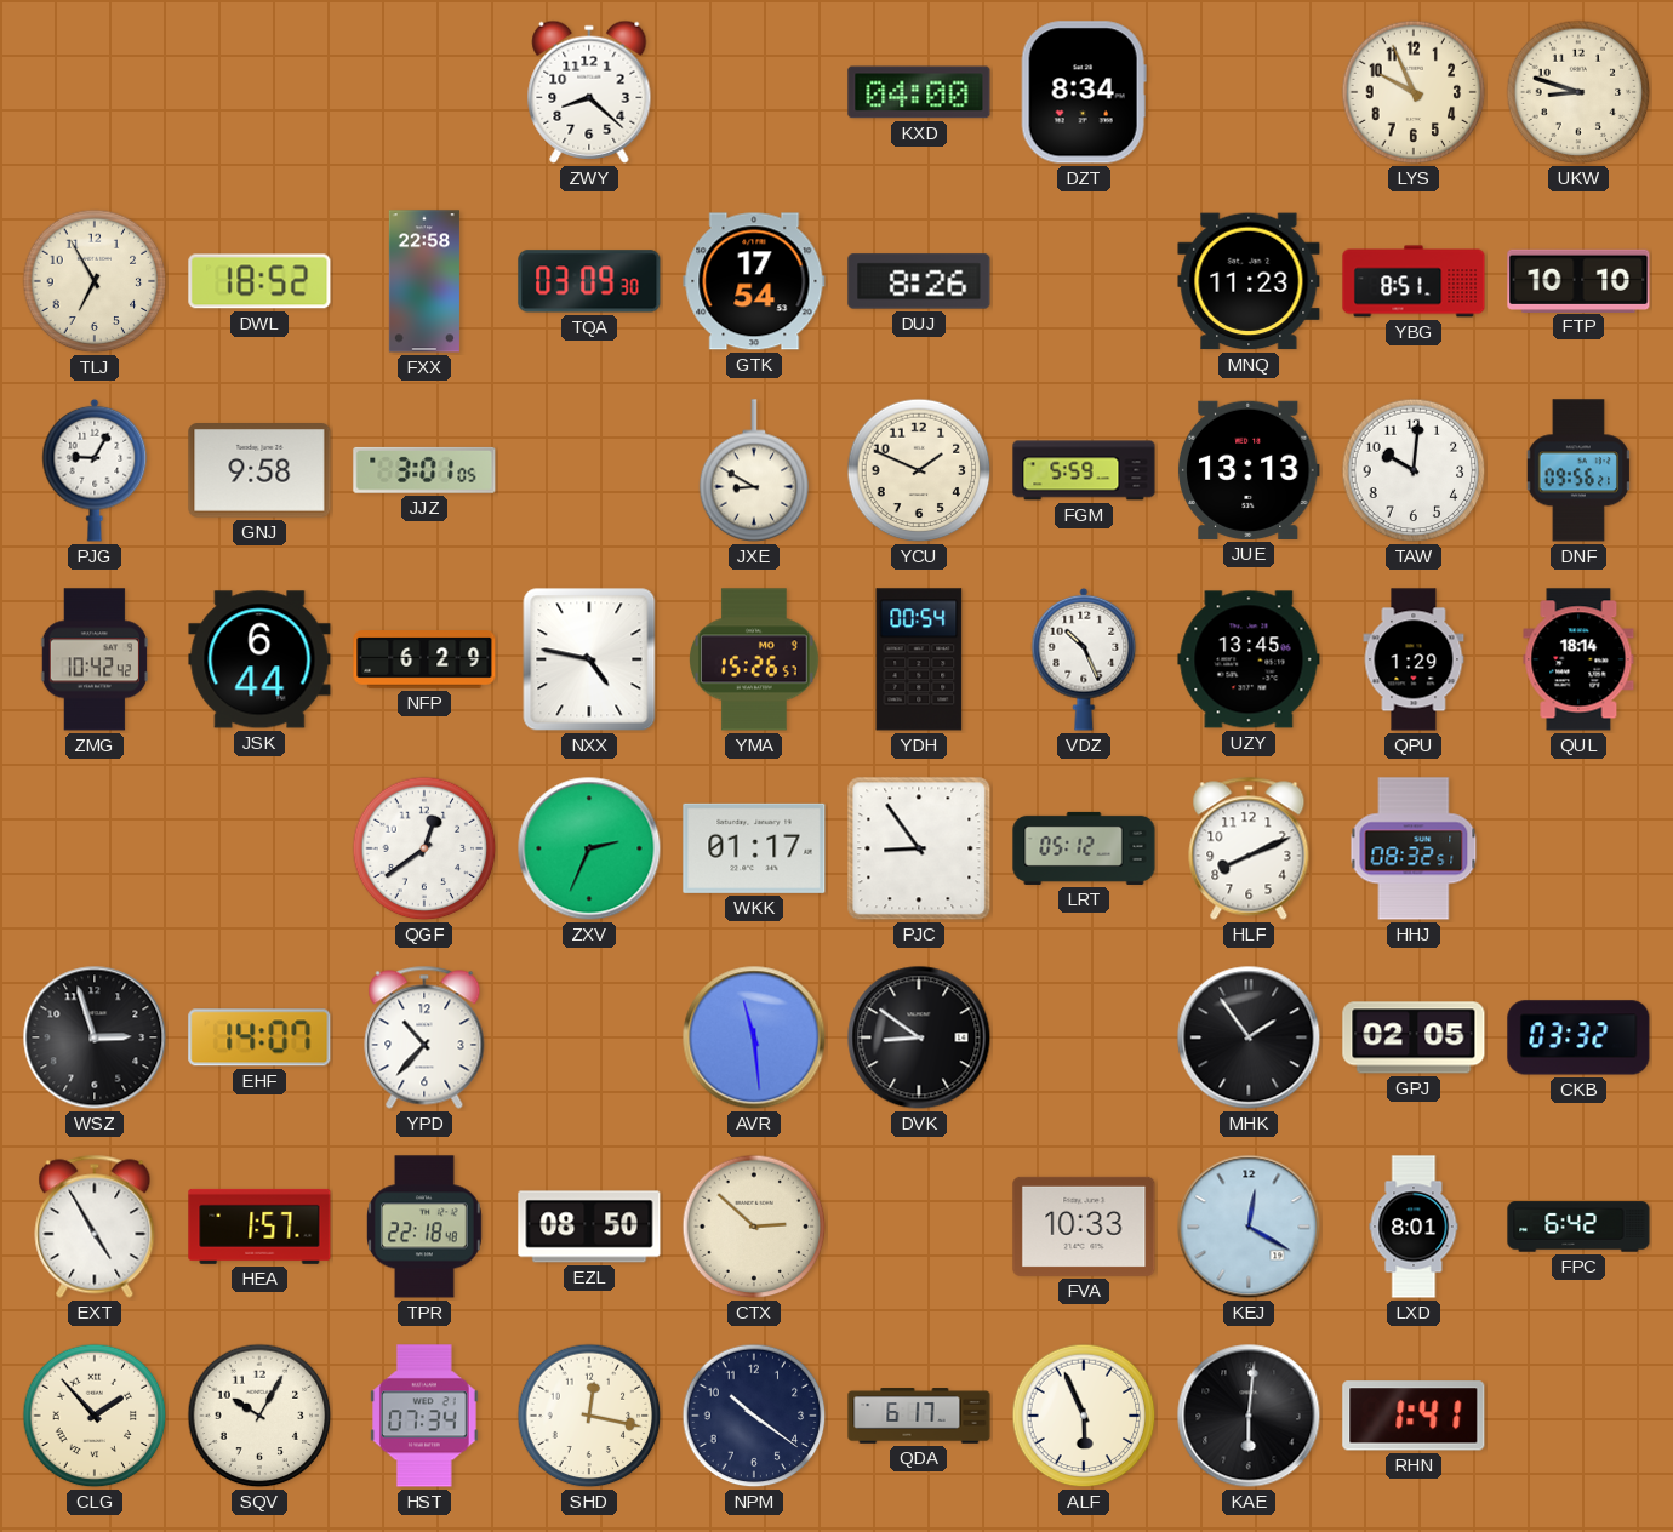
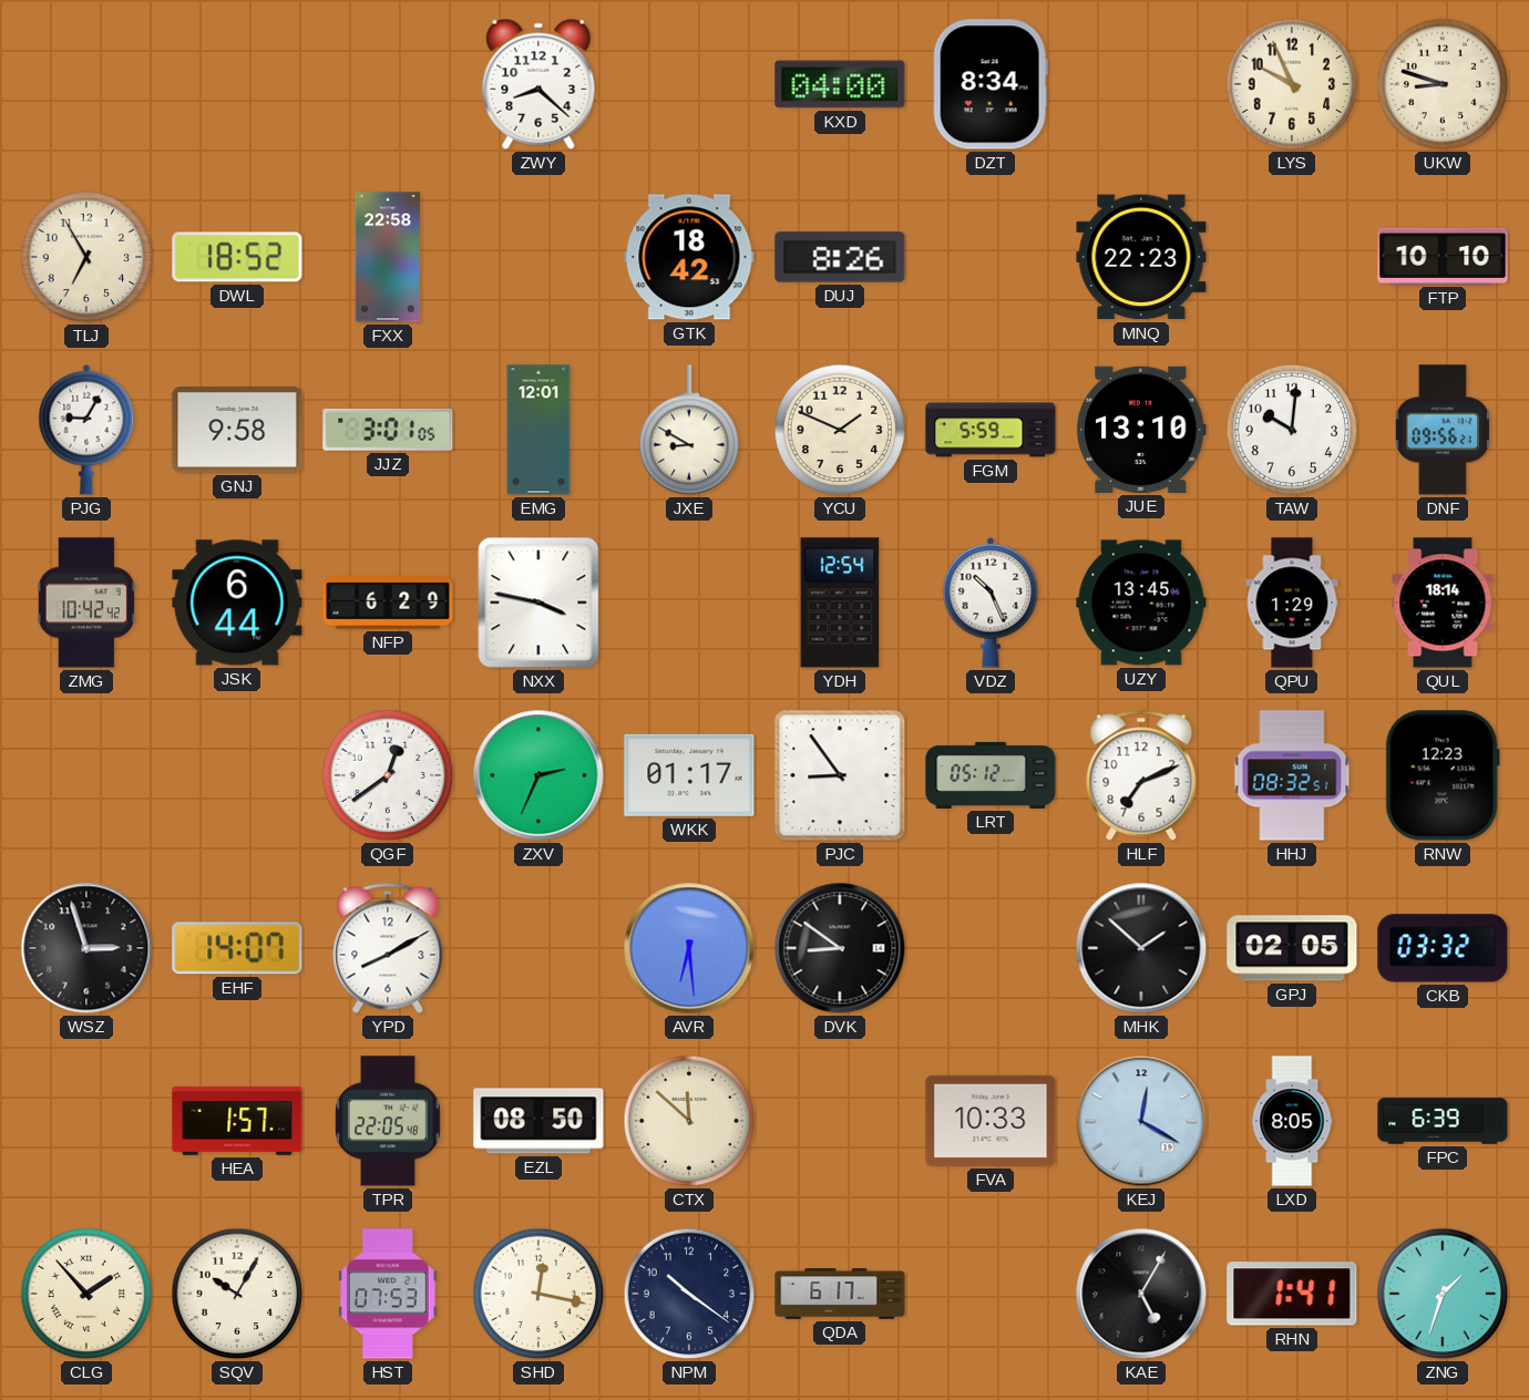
TQA: 03:09 -> none (589, 281)
GTK: 17:54 -> 18:42 (689, 257)
MNQ: 11:23 -> 22:23 (1141, 257)
YBG: 8:51 -> none (1414, 281)
EMG: none -> 12:01 (538, 430)
JUE: 13:13 -> 13:10 (1141, 430)
NXX: 4:47 -> 3:47 (538, 603)
YMA: 15:26 -> none (754, 659)
YDH: 00:54 -> 12:54 (840, 603)
HLF: 8:11 -> 7:11 (1141, 775)
RNW: none -> 12:23 (1443, 775)
YPD: 10:37 -> 8:10 (388, 948)
AVR: 11:29 -> 6:29 (689, 948)
MHK: 1:54 -> 1:52 (1141, 948)
EXT: 4:55 -> none (95, 1227)
TPR: 22:18 -> 22:05 (389, 1121)
CTX: 2:52 -> 11:52 (689, 1121)
LXD: 8:01 -> 8:05 (1292, 1121)
FPC: 6:42 -> 6:39 (1443, 1121)
HST: 07:34 -> 07:53 (389, 1294)
ALF: 5:56 -> none (1084, 1416)
KAE: 6:01 -> 5:05 (1141, 1294)
ZNG: none -> 1:33 (1443, 1294)
